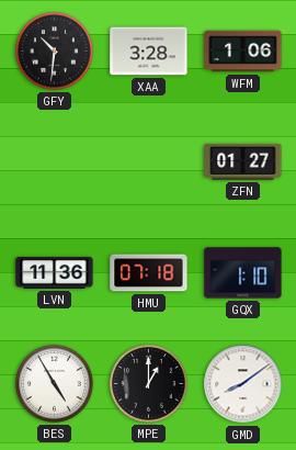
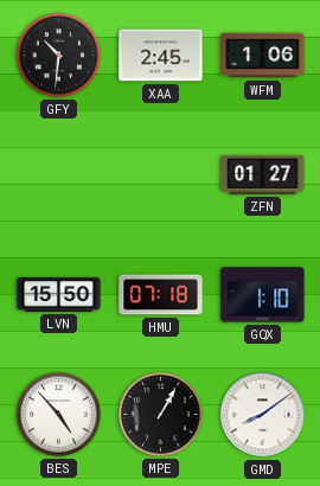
XAA: 3:28 -> 2:45 (161, 56)
LVN: 11:36 -> 15:50 (59, 294)
BES: 4:55 -> 4:53 (59, 415)
MPE: 1:00 -> 1:05 (161, 415)
